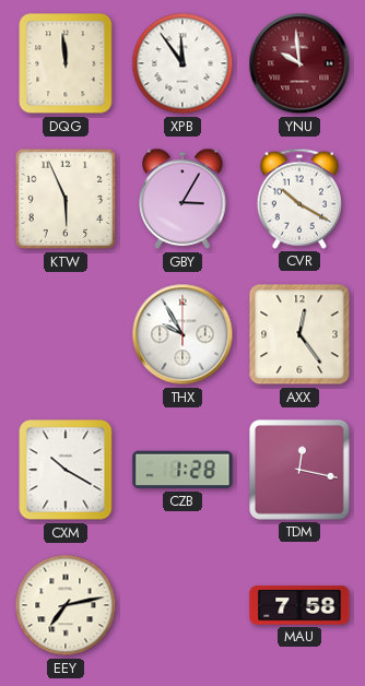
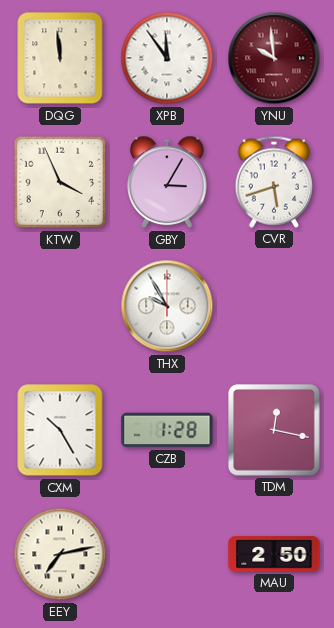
KTW: 5:56 -> 3:56 (60, 182)
CVR: 10:20 -> 5:42 (274, 182)
AXX: 12:24 -> none (299, 334)
CXM: 10:20 -> 10:25 (60, 430)
MAU: 7:58 -> 2:50 (274, 554)
